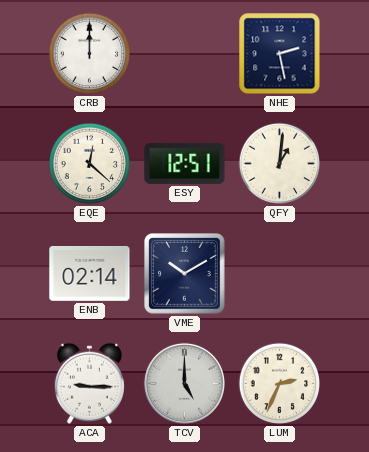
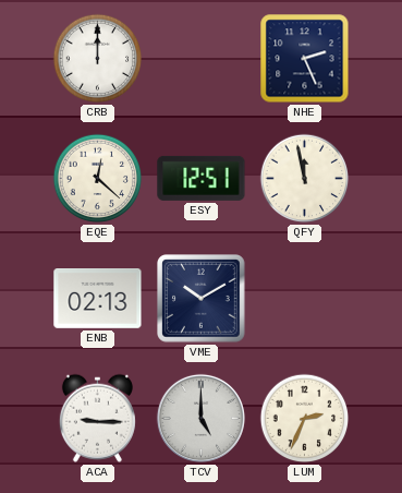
NHE: 2:28 -> 2:26 (305, 59)
QFY: 1:01 -> 11:58 (305, 179)
ENB: 02:14 -> 02:13 (98, 299)
